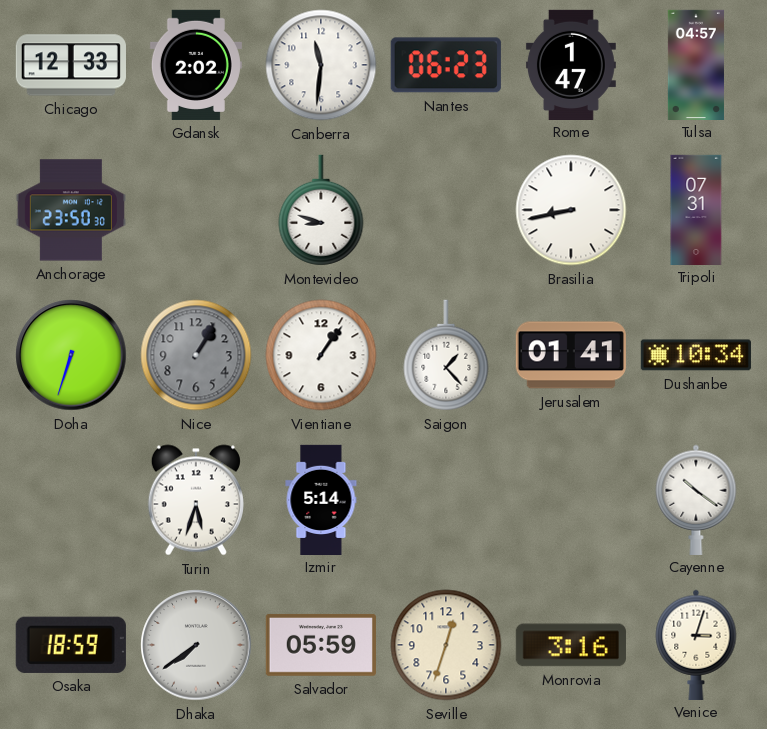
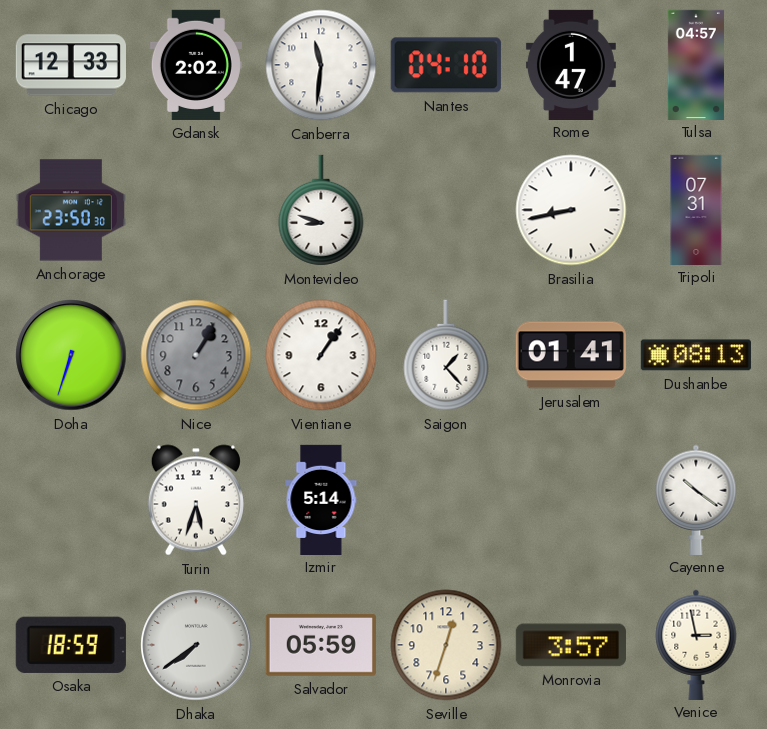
Nantes: 06:23 -> 04:10 (446, 65)
Dushanbe: 10:34 -> 08:13 (696, 355)
Monrovia: 3:16 -> 3:57 (571, 645)
Venice: 3:03 -> 2:58 (696, 644)
